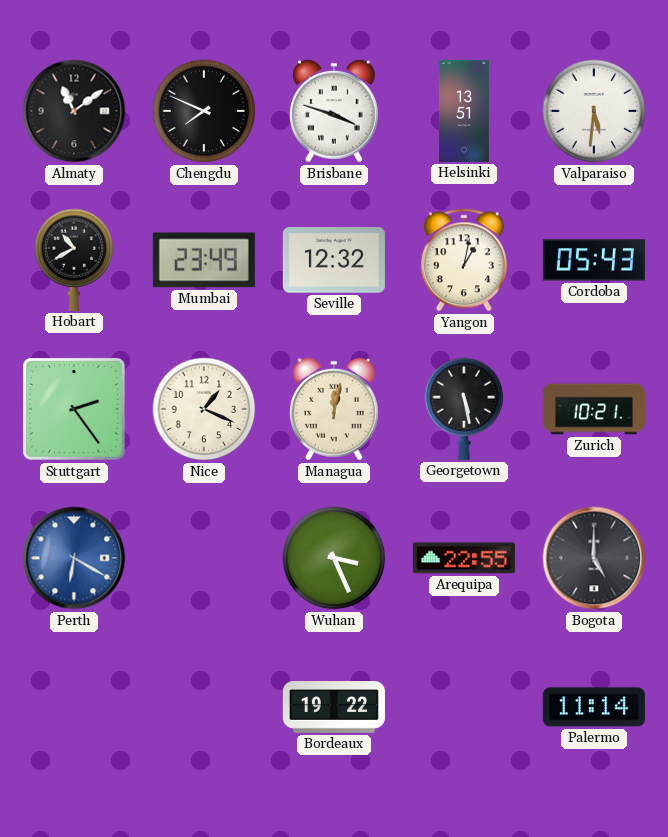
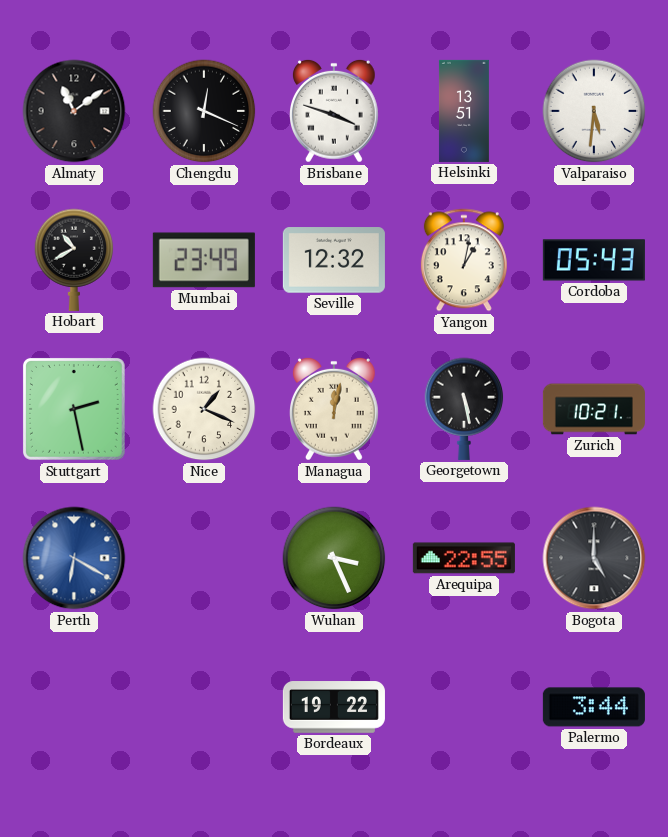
Chengdu: 7:49 -> 12:19 (204, 111)
Stuttgart: 2:24 -> 2:28 (74, 409)
Palermo: 11:14 -> 3:44 (594, 707)
